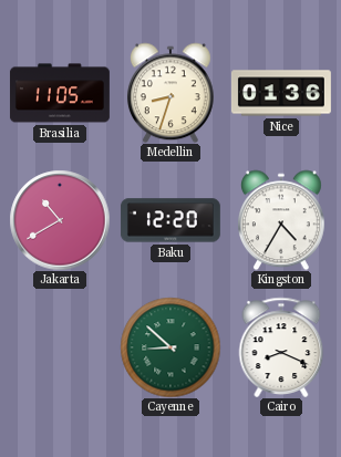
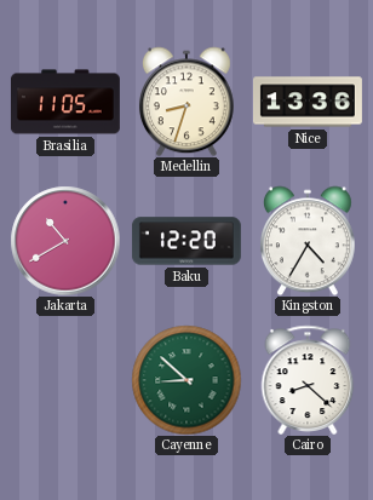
Nice: 01:36 -> 13:36 (308, 102)
Cairo: 8:19 -> 8:22 (308, 380)
